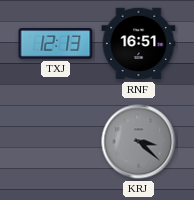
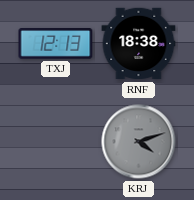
RNF: 16:51 -> 18:38 (139, 44)
KRJ: 3:22 -> 4:12 (139, 142)
